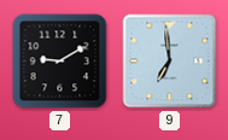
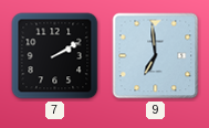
7: 9:10 -> 2:10 (55, 56)
